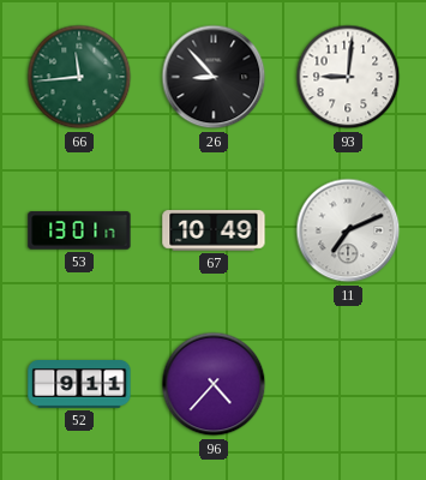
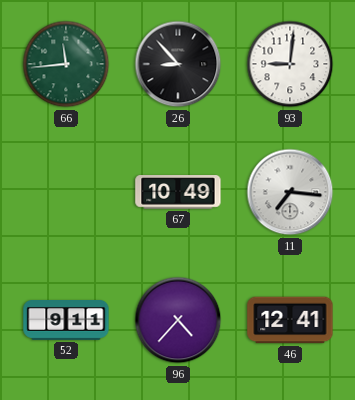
53: 13:01 -> none (79, 230)
11: 7:11 -> 7:16 (290, 192)
46: none -> 12:41 (290, 320)
